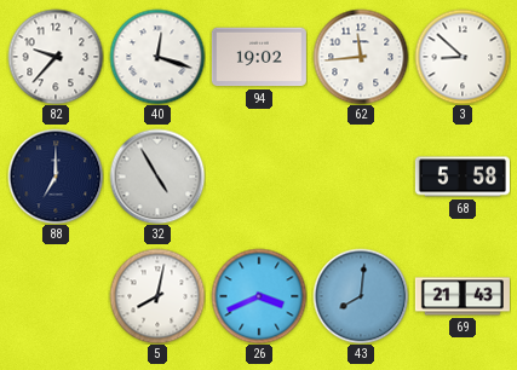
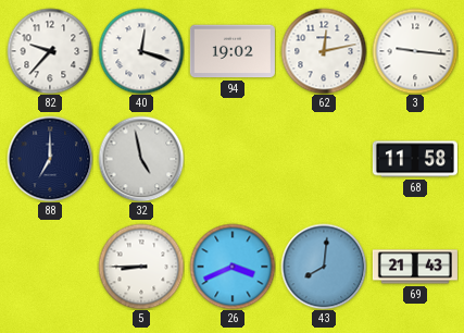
62: 11:44 -> 12:13 (324, 51)
3: 8:52 -> 9:16 (415, 51)
32: 4:55 -> 4:58 (141, 159)
68: 5:58 -> 11:58 (415, 159)
5: 8:02 -> 8:45 (141, 267)
